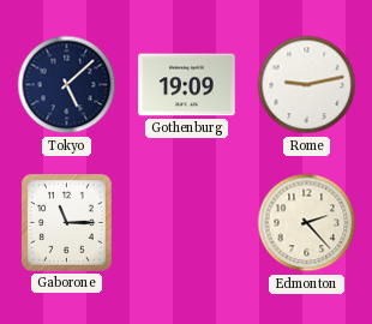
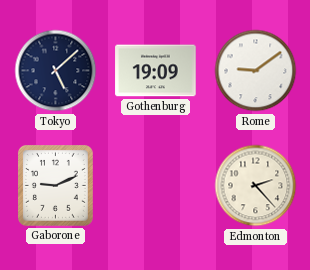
Rome: 9:13 -> 9:09 (256, 71)
Gaborone: 11:15 -> 9:11 (55, 185)
